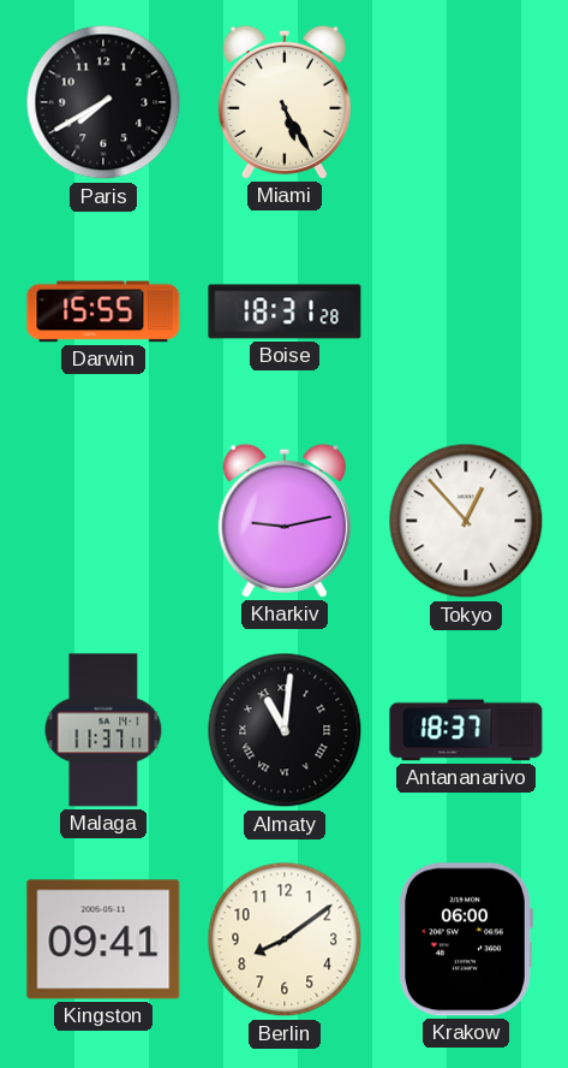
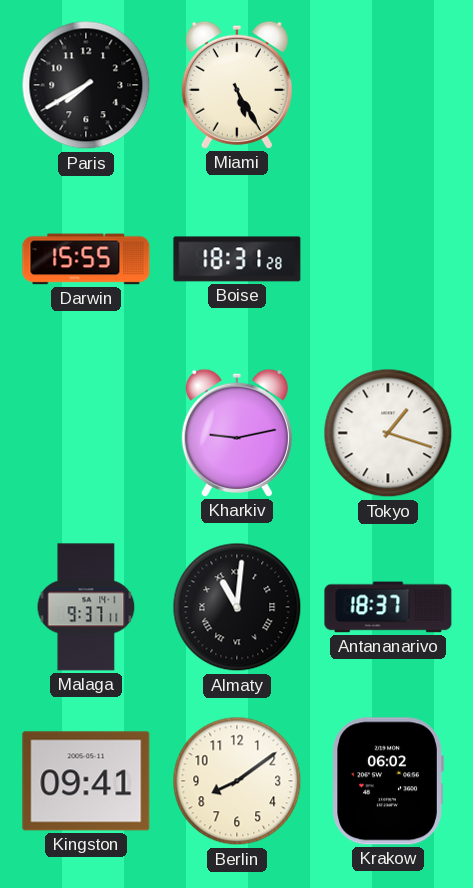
Tokyo: 12:53 -> 1:18 (388, 433)
Malaga: 11:37 -> 9:37 (86, 607)
Krakow: 06:00 -> 06:02 (388, 781)
